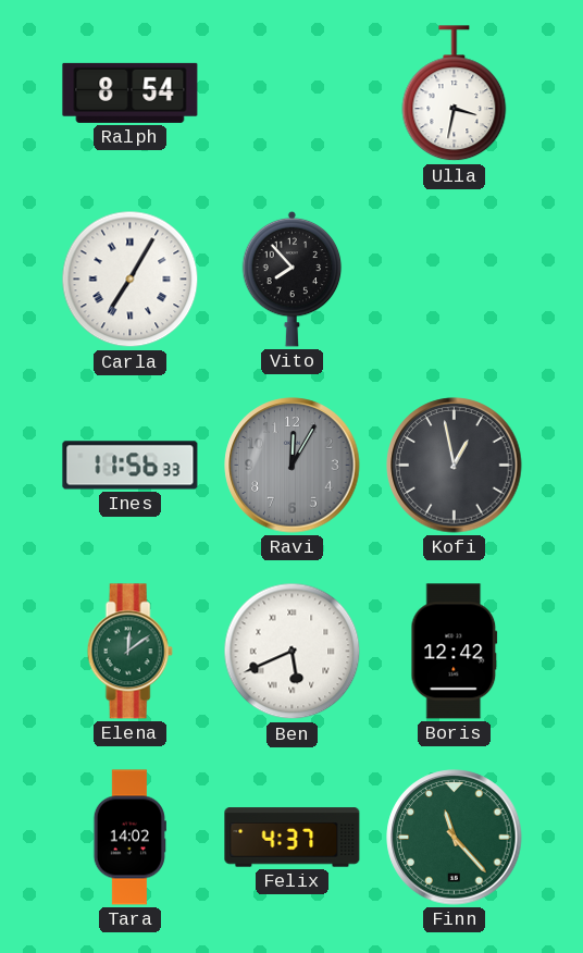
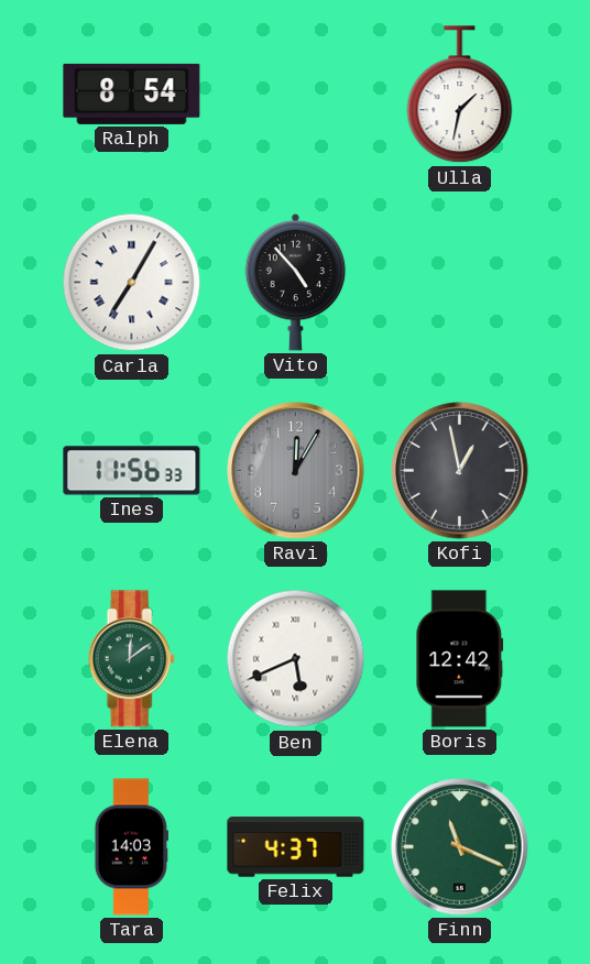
Ulla: 3:32 -> 1:32 (460, 95)
Vito: 7:53 -> 4:53 (296, 282)
Tara: 14:02 -> 14:03 (131, 847)
Finn: 11:23 -> 11:19 (460, 847)
